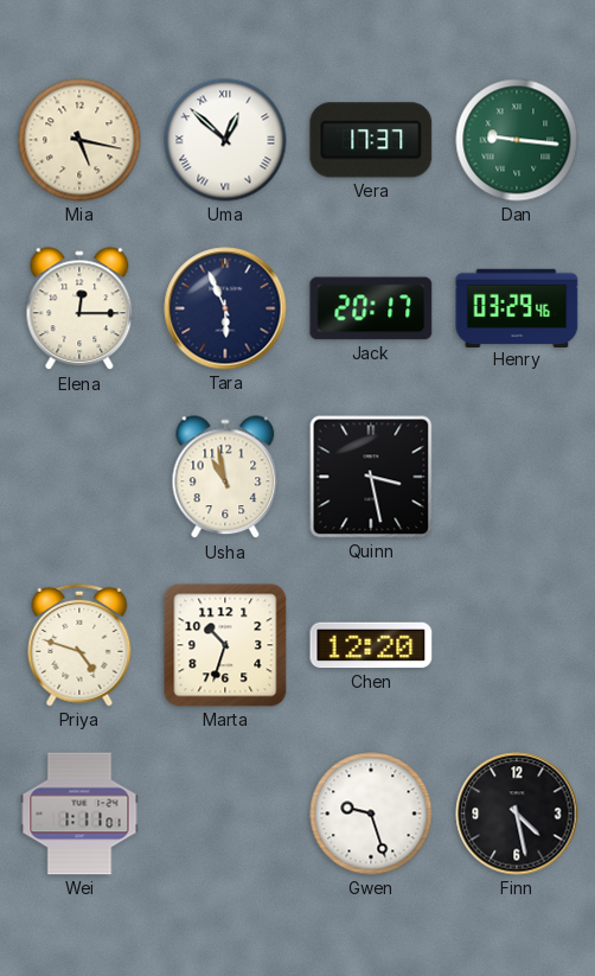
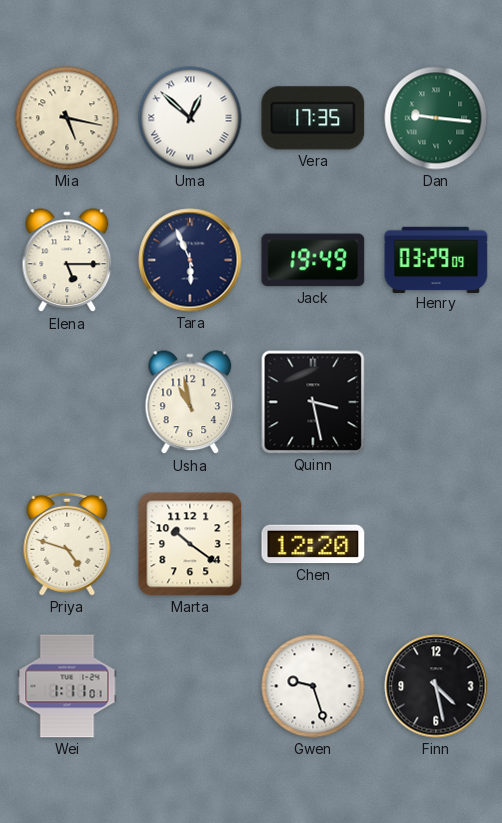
Vera: 17:37 -> 17:35 (313, 118)
Elena: 12:15 -> 5:15 (67, 261)
Jack: 20:17 -> 19:49 (313, 260)
Henry: 03:29:46 -> 03:29:09 (436, 259)
Marta: 10:33 -> 10:21 (190, 544)
